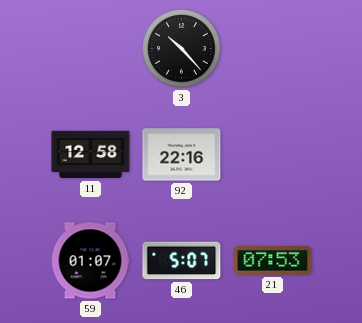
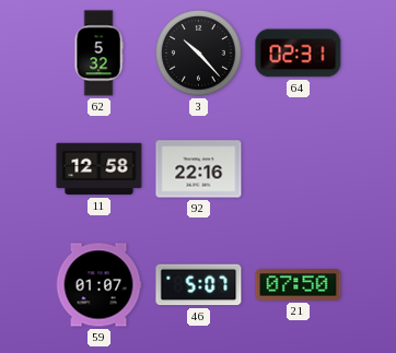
62: none -> 5:32 (98, 54)
64: none -> 02:31 (299, 54)
21: 07:53 -> 07:50 (299, 285)
